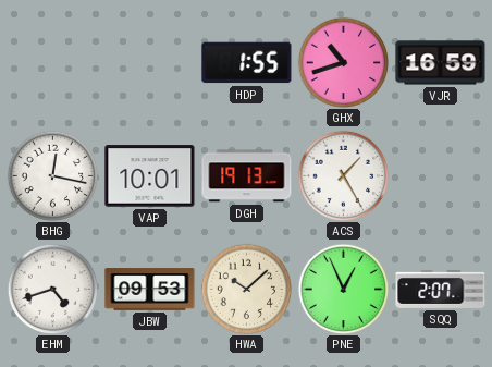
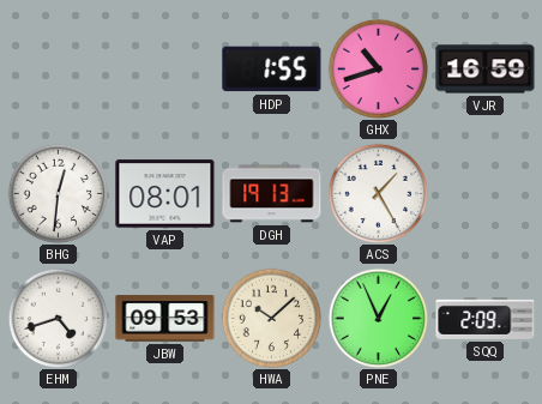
BHG: 12:17 -> 12:31 (58, 193)
VAP: 10:01 -> 08:01 (165, 194)
SQQ: 2:07 -> 2:09 (486, 318)
